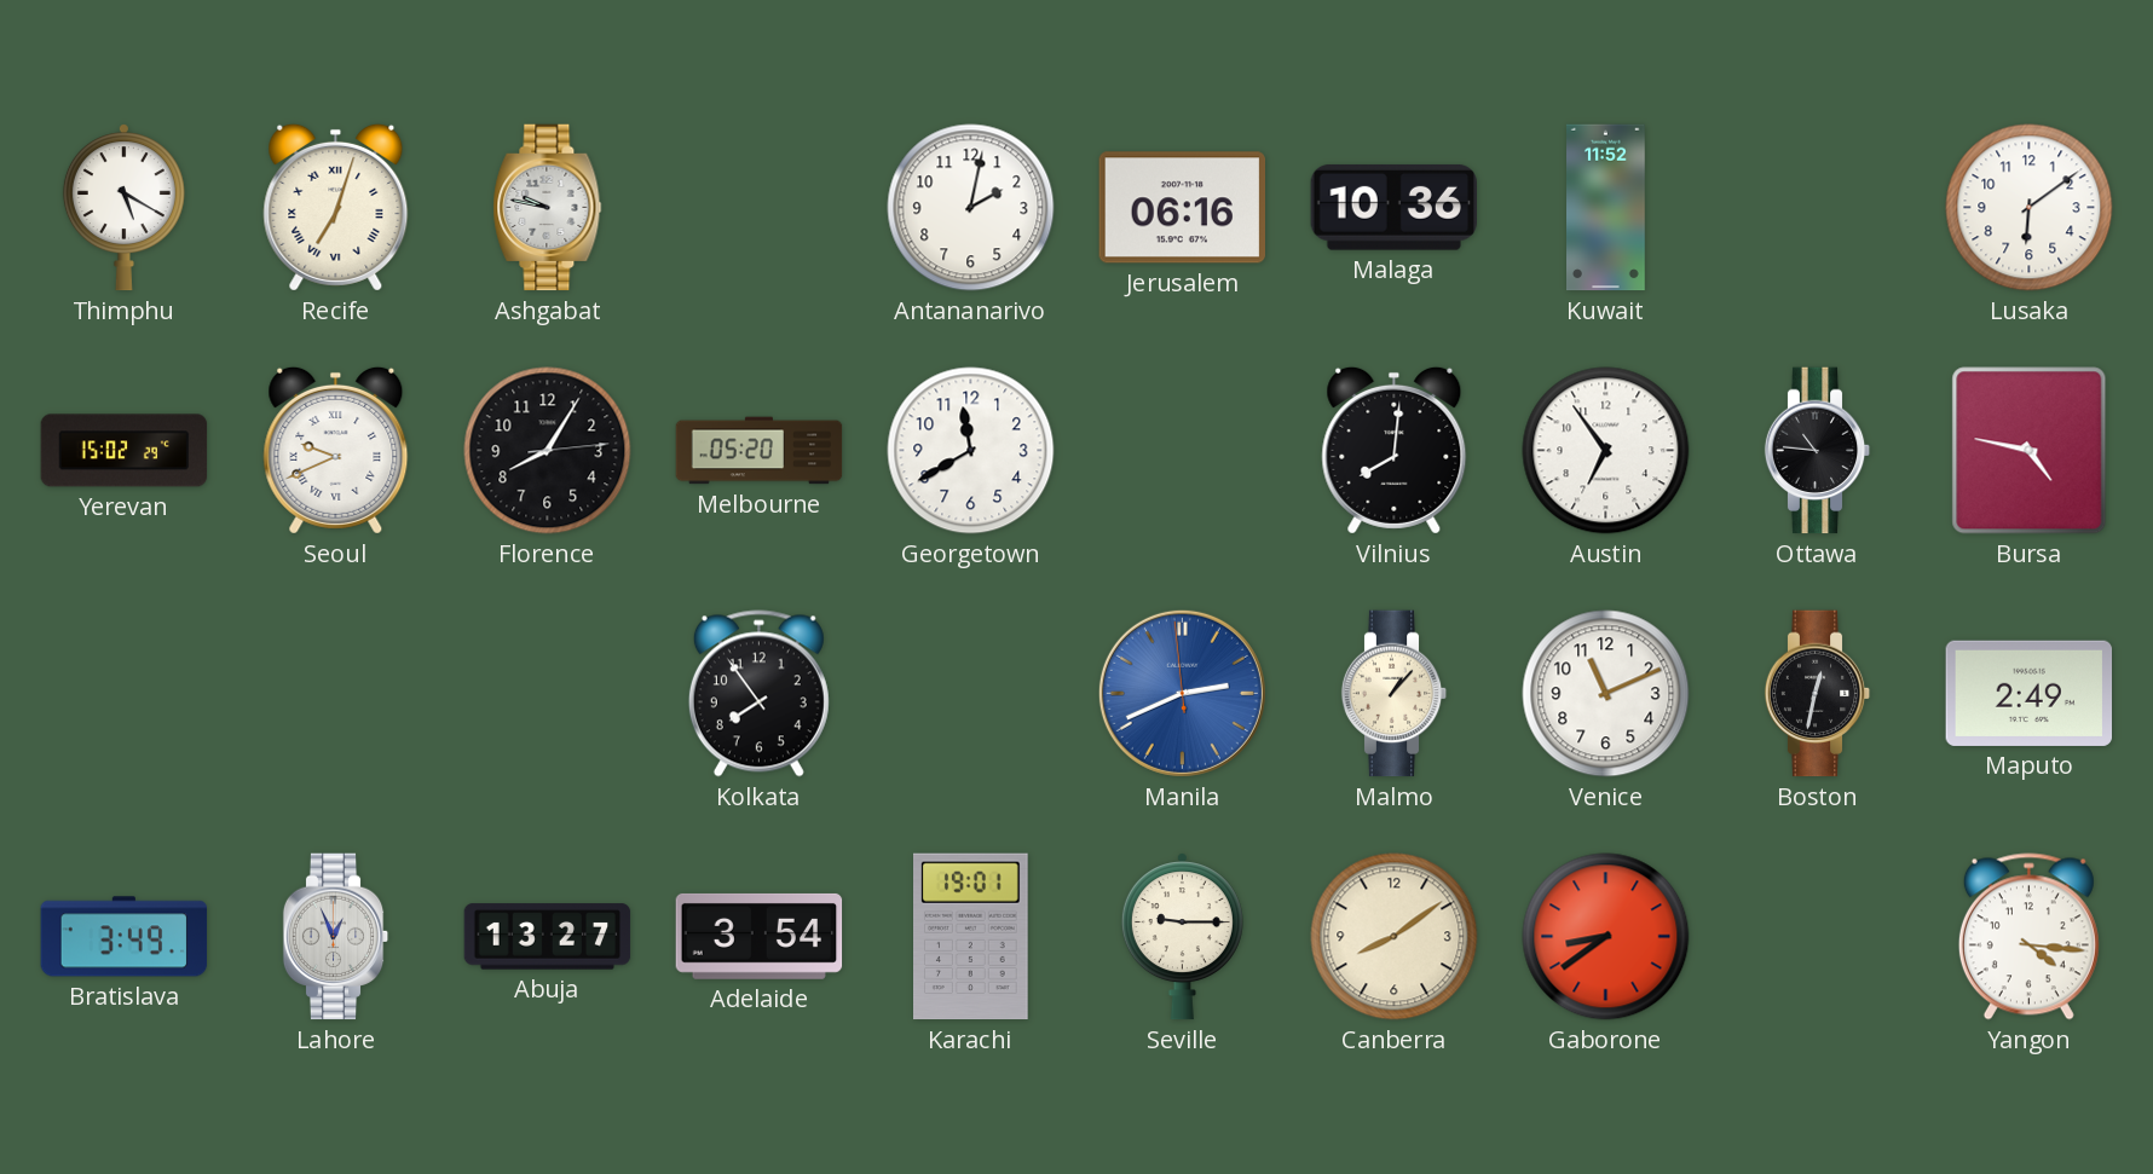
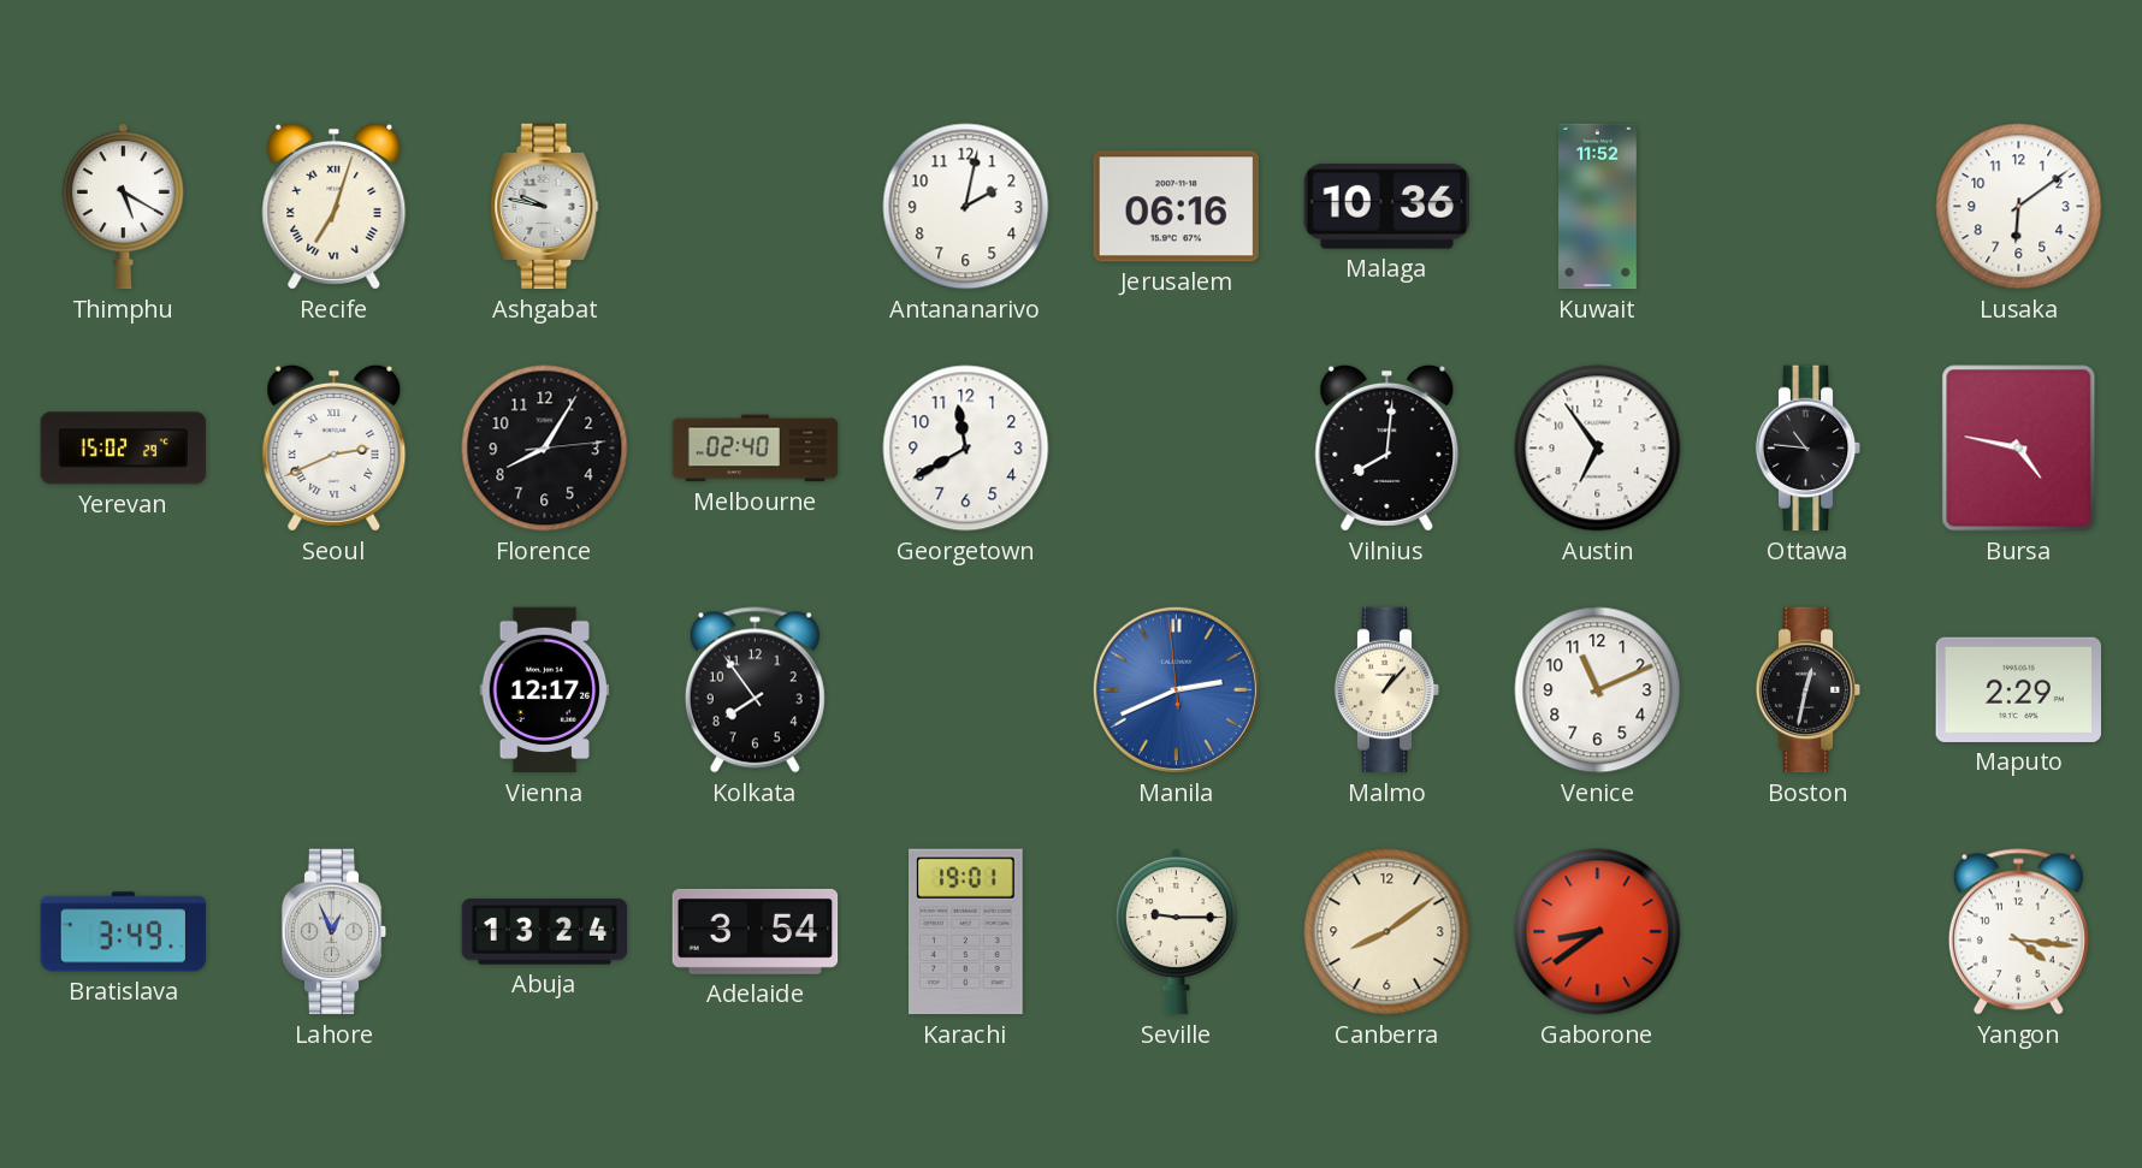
Seoul: 9:41 -> 2:41 (335, 447)
Melbourne: 05:20 -> 02:40 (756, 449)
Vienna: none -> 12:17 (545, 690)
Maputo: 2:49 -> 2:29 (2018, 689)
Abuja: 13:27 -> 13:24 (545, 932)
